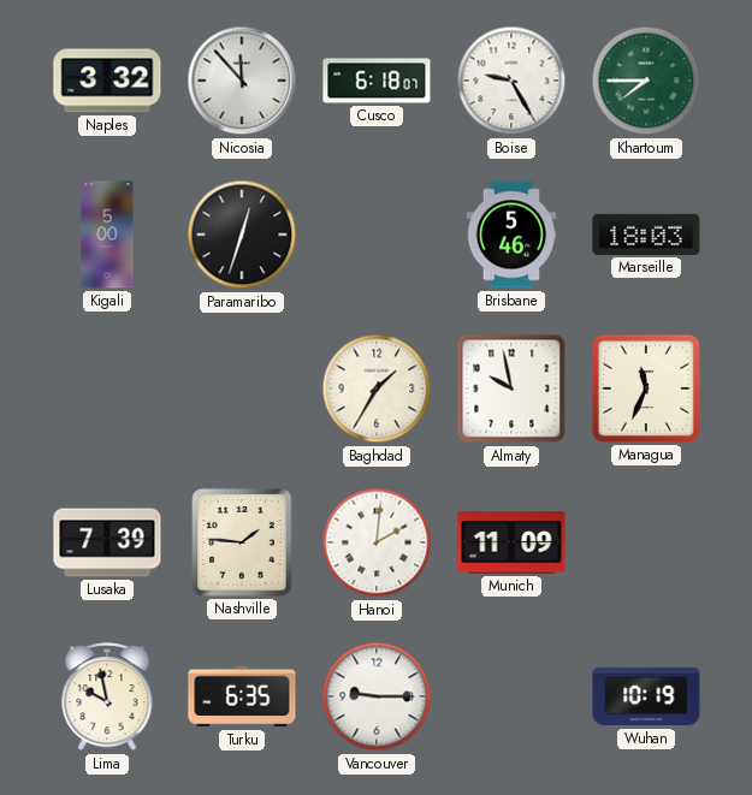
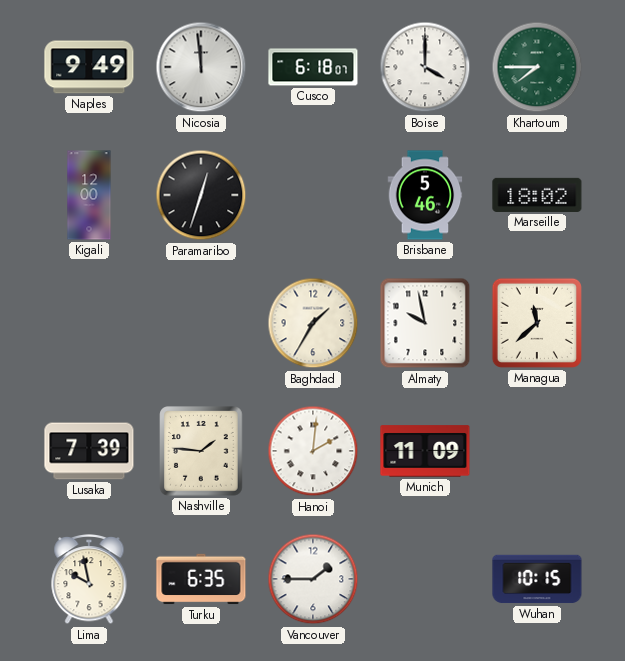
Naples: 3:32 -> 9:49 (89, 67)
Nicosia: 11:53 -> 11:59 (201, 67)
Boise: 9:25 -> 4:00 (425, 67)
Kigali: 5:00 -> 12:00 (89, 195)
Marseille: 18:03 -> 18:02 (537, 195)
Managua: 11:34 -> 11:38 (537, 323)
Vancouver: 9:15 -> 1:45 (313, 579)
Wuhan: 10:19 -> 10:15 (537, 579)
